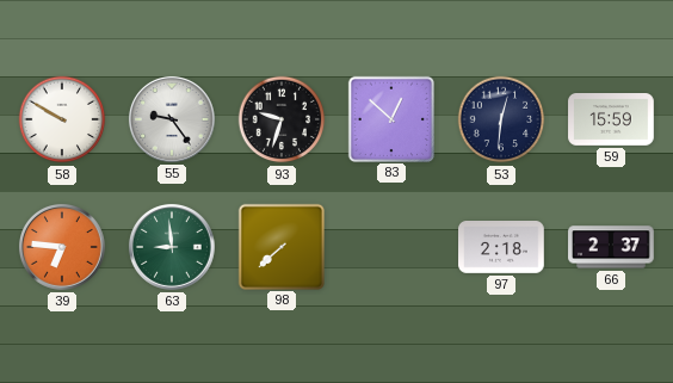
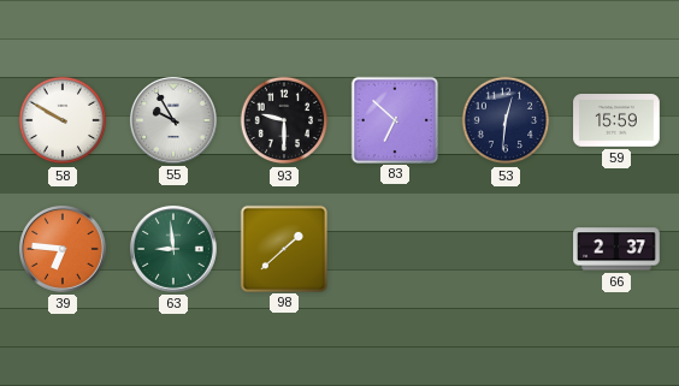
55: 9:24 -> 9:55 (173, 120)
93: 9:33 -> 9:30 (284, 120)
83: 12:52 -> 6:52 (394, 119)
98: 7:38 -> 1:38 (283, 248)
97: 2:18 -> none (501, 248)
